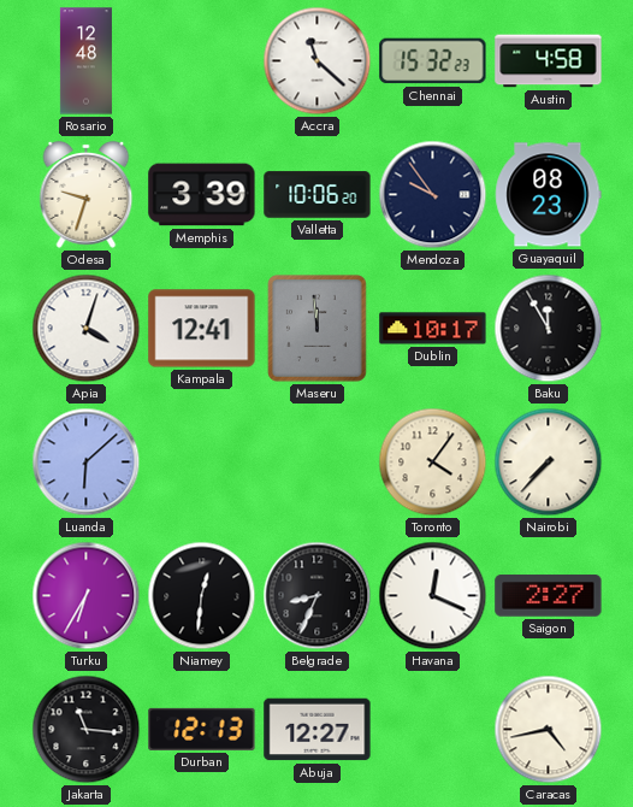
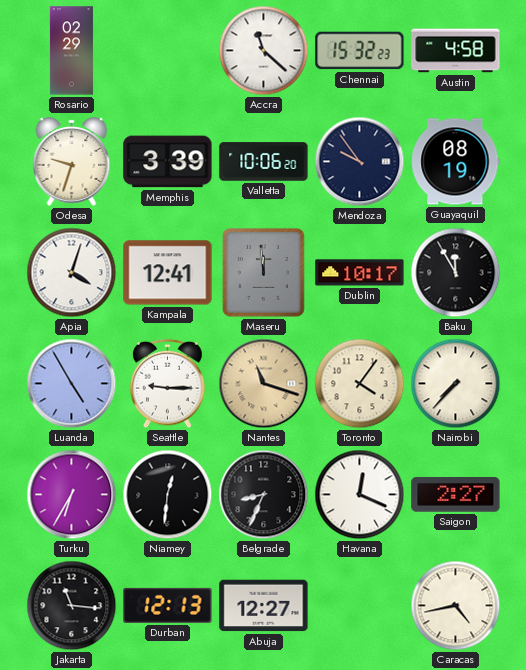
Rosario: 12:48 -> 02:29 (71, 51)
Guayaquil: 08:23 -> 08:19 (456, 162)
Luanda: 6:08 -> 4:55 (72, 384)
Seattle: none -> 9:15 (168, 384)
Nantes: none -> 11:18 (264, 384)
